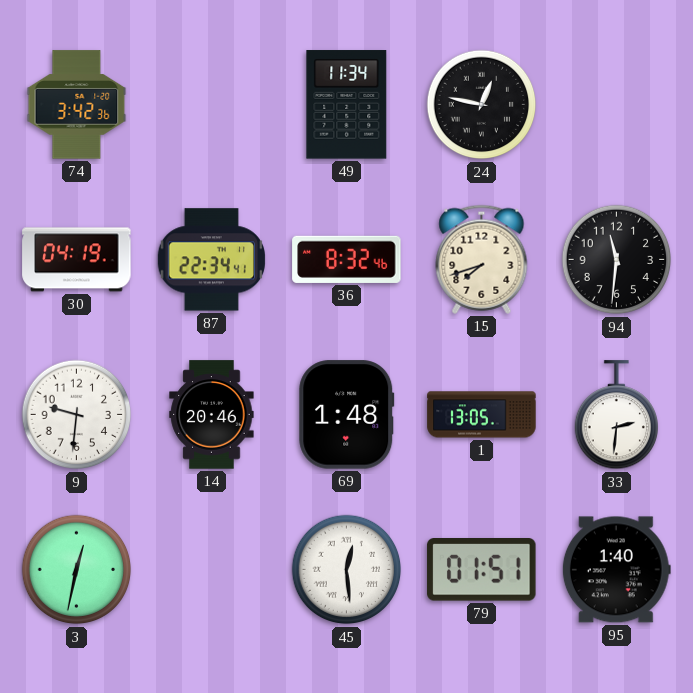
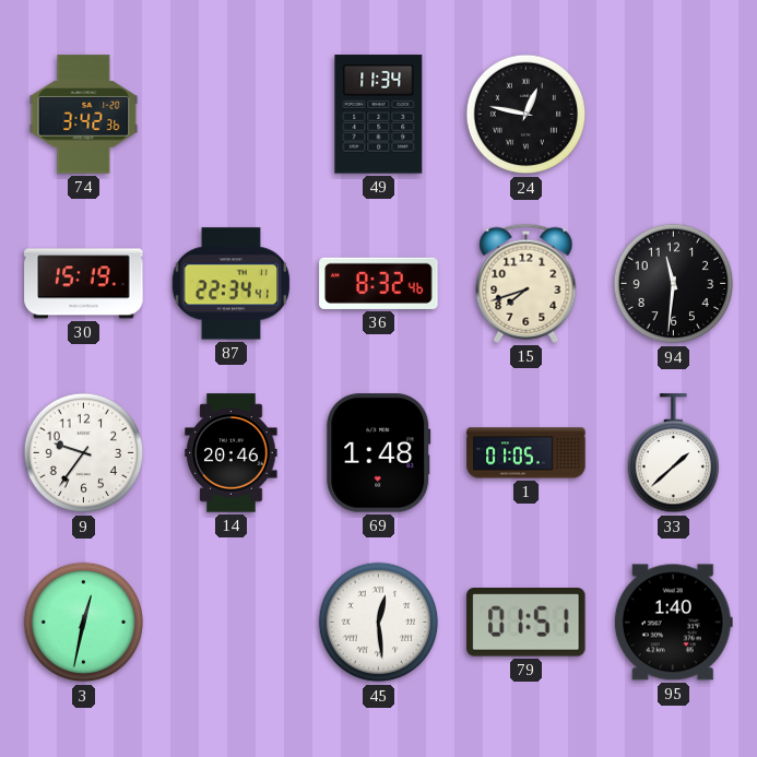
30: 04:19 -> 15:19 (84, 284)
9: 9:31 -> 9:36 (84, 453)
1: 13:05 -> 01:05 (527, 453)
33: 2:31 -> 1:38 (673, 453)
